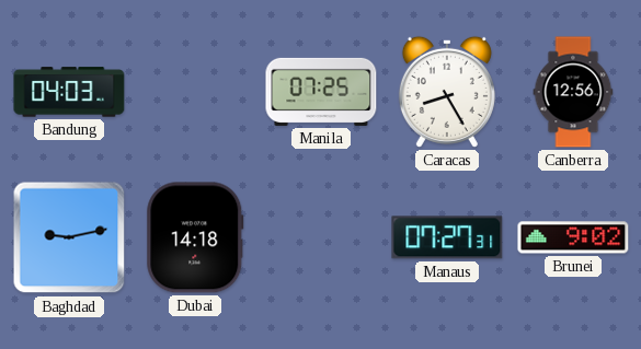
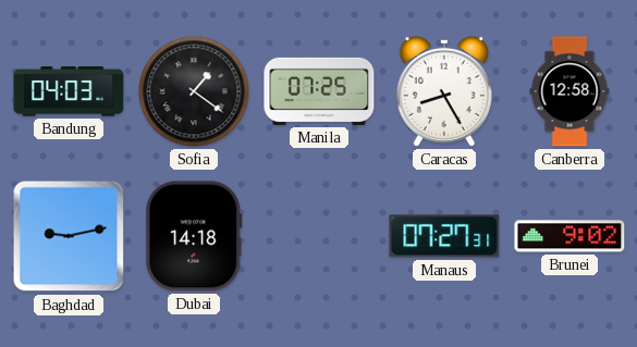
Sofia: none -> 1:21 (194, 91)
Canberra: 12:56 -> 12:58 (569, 91)
